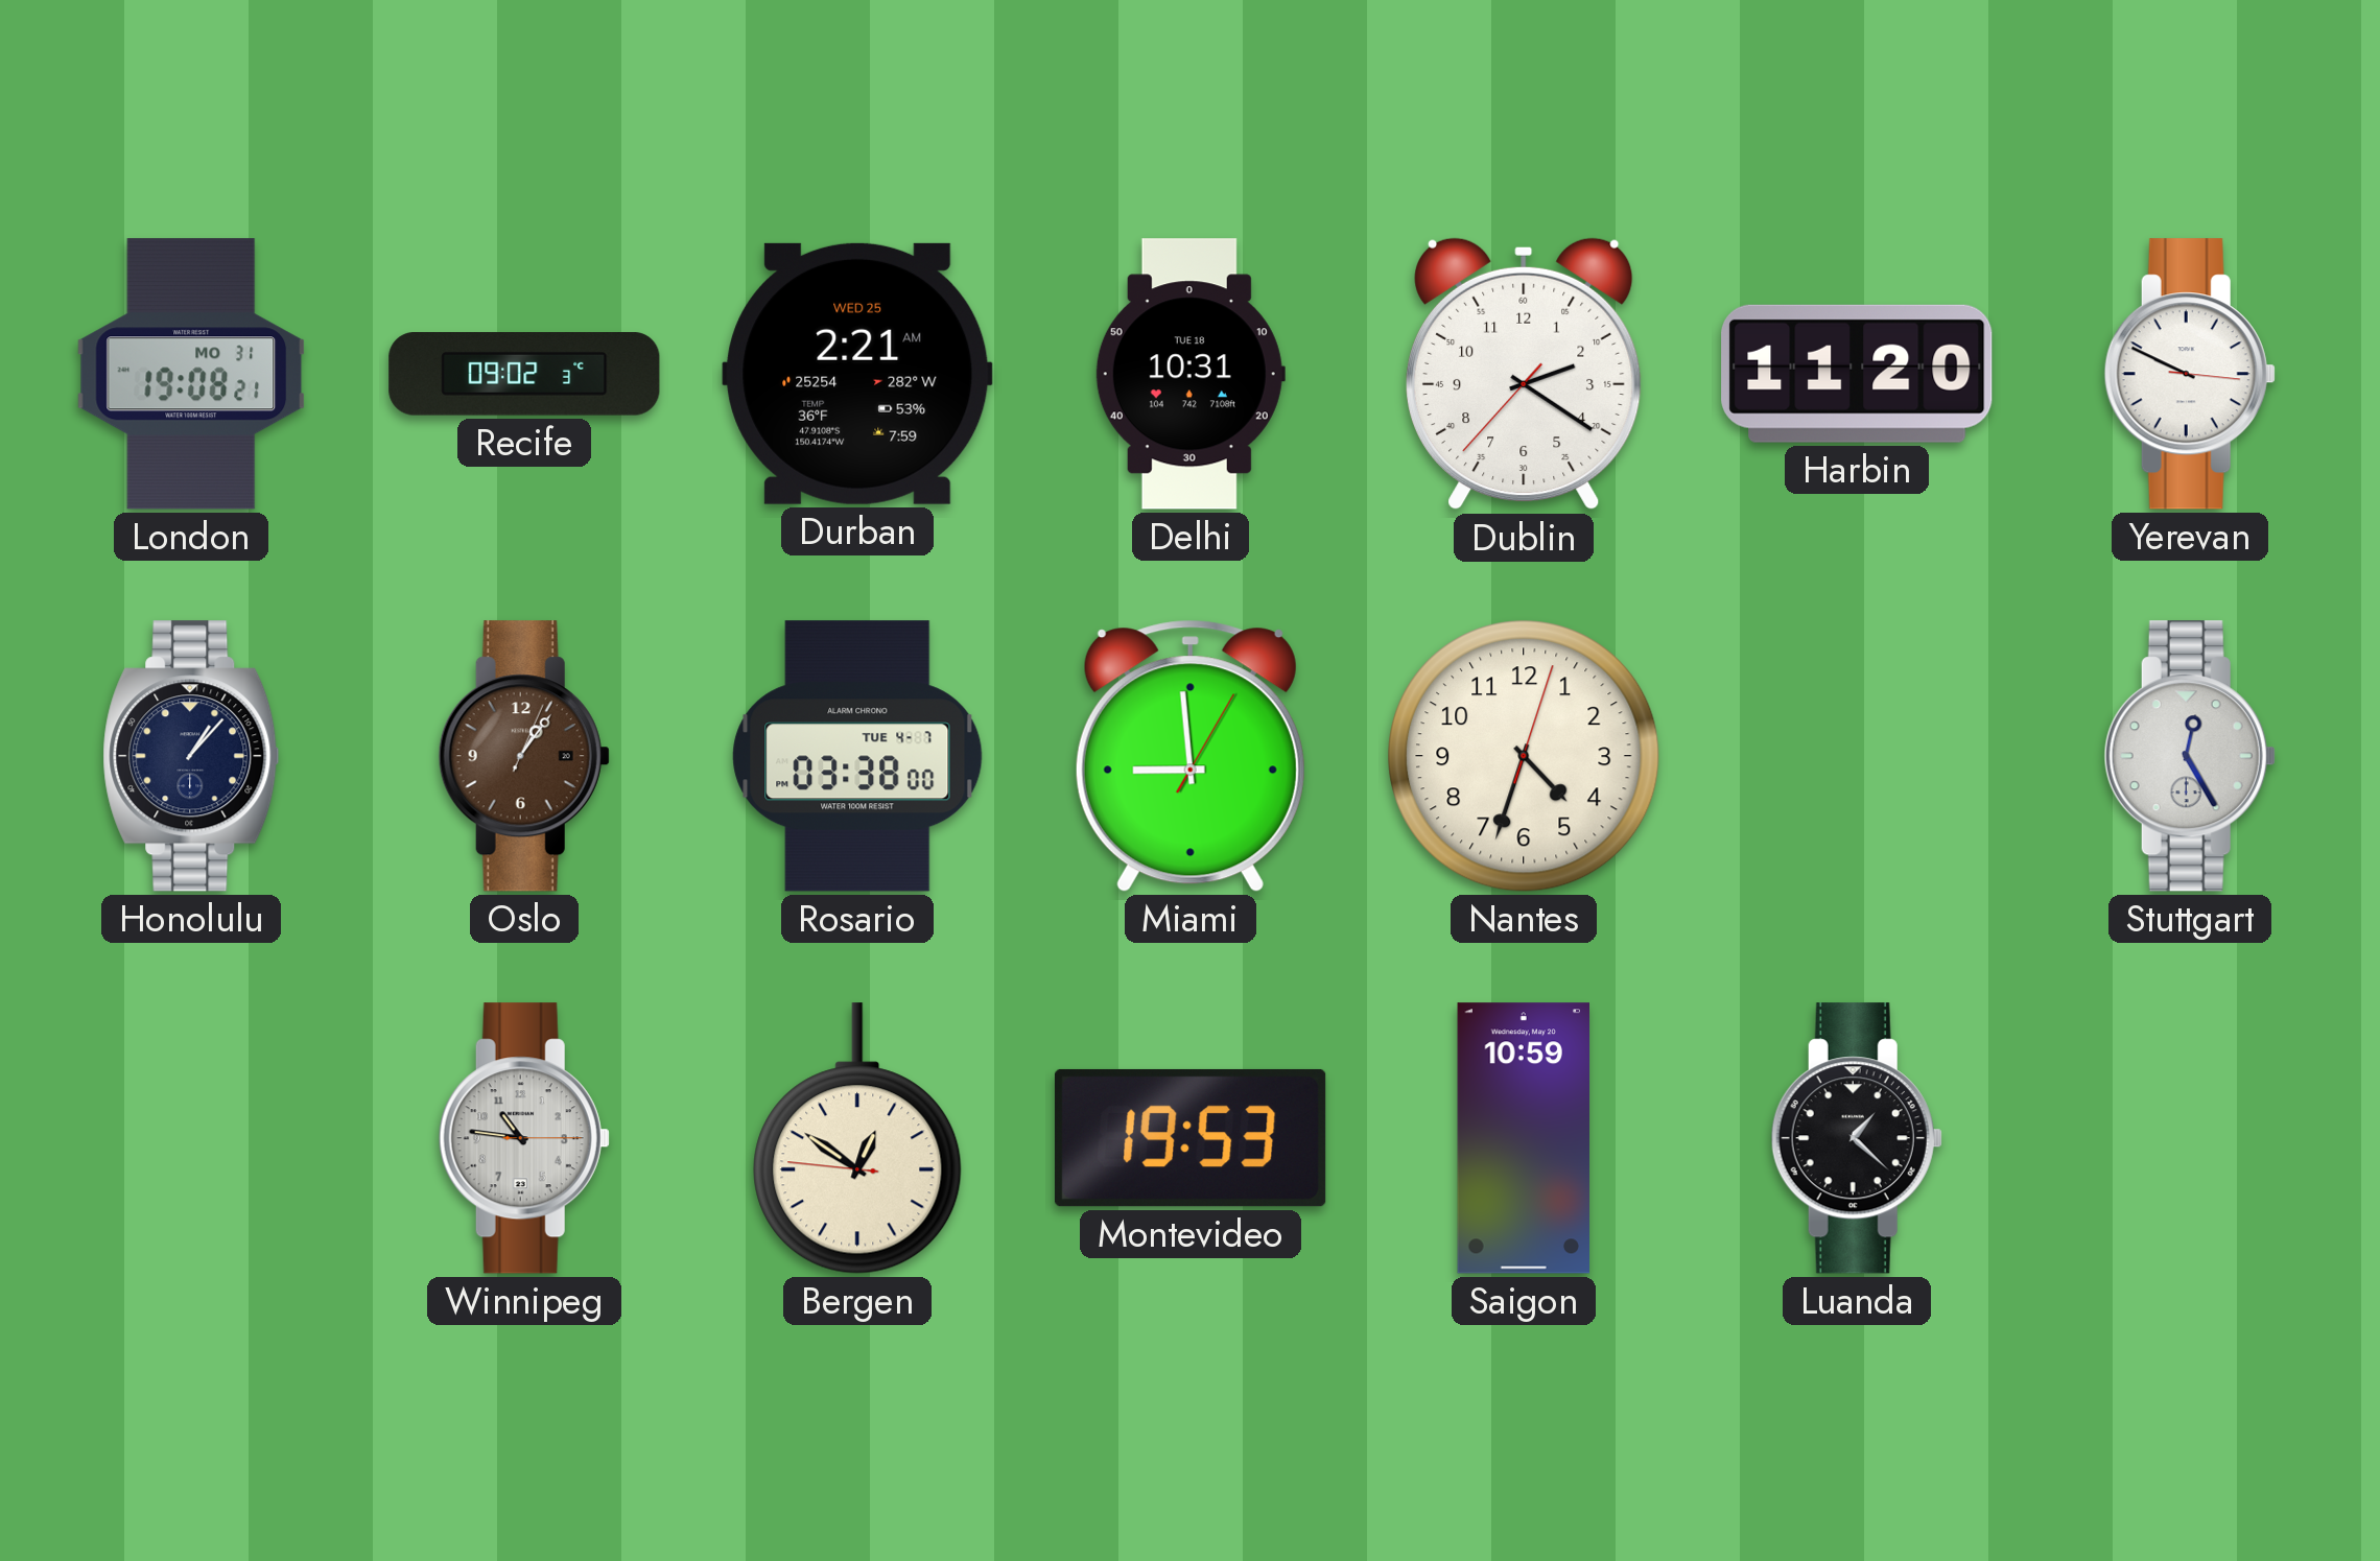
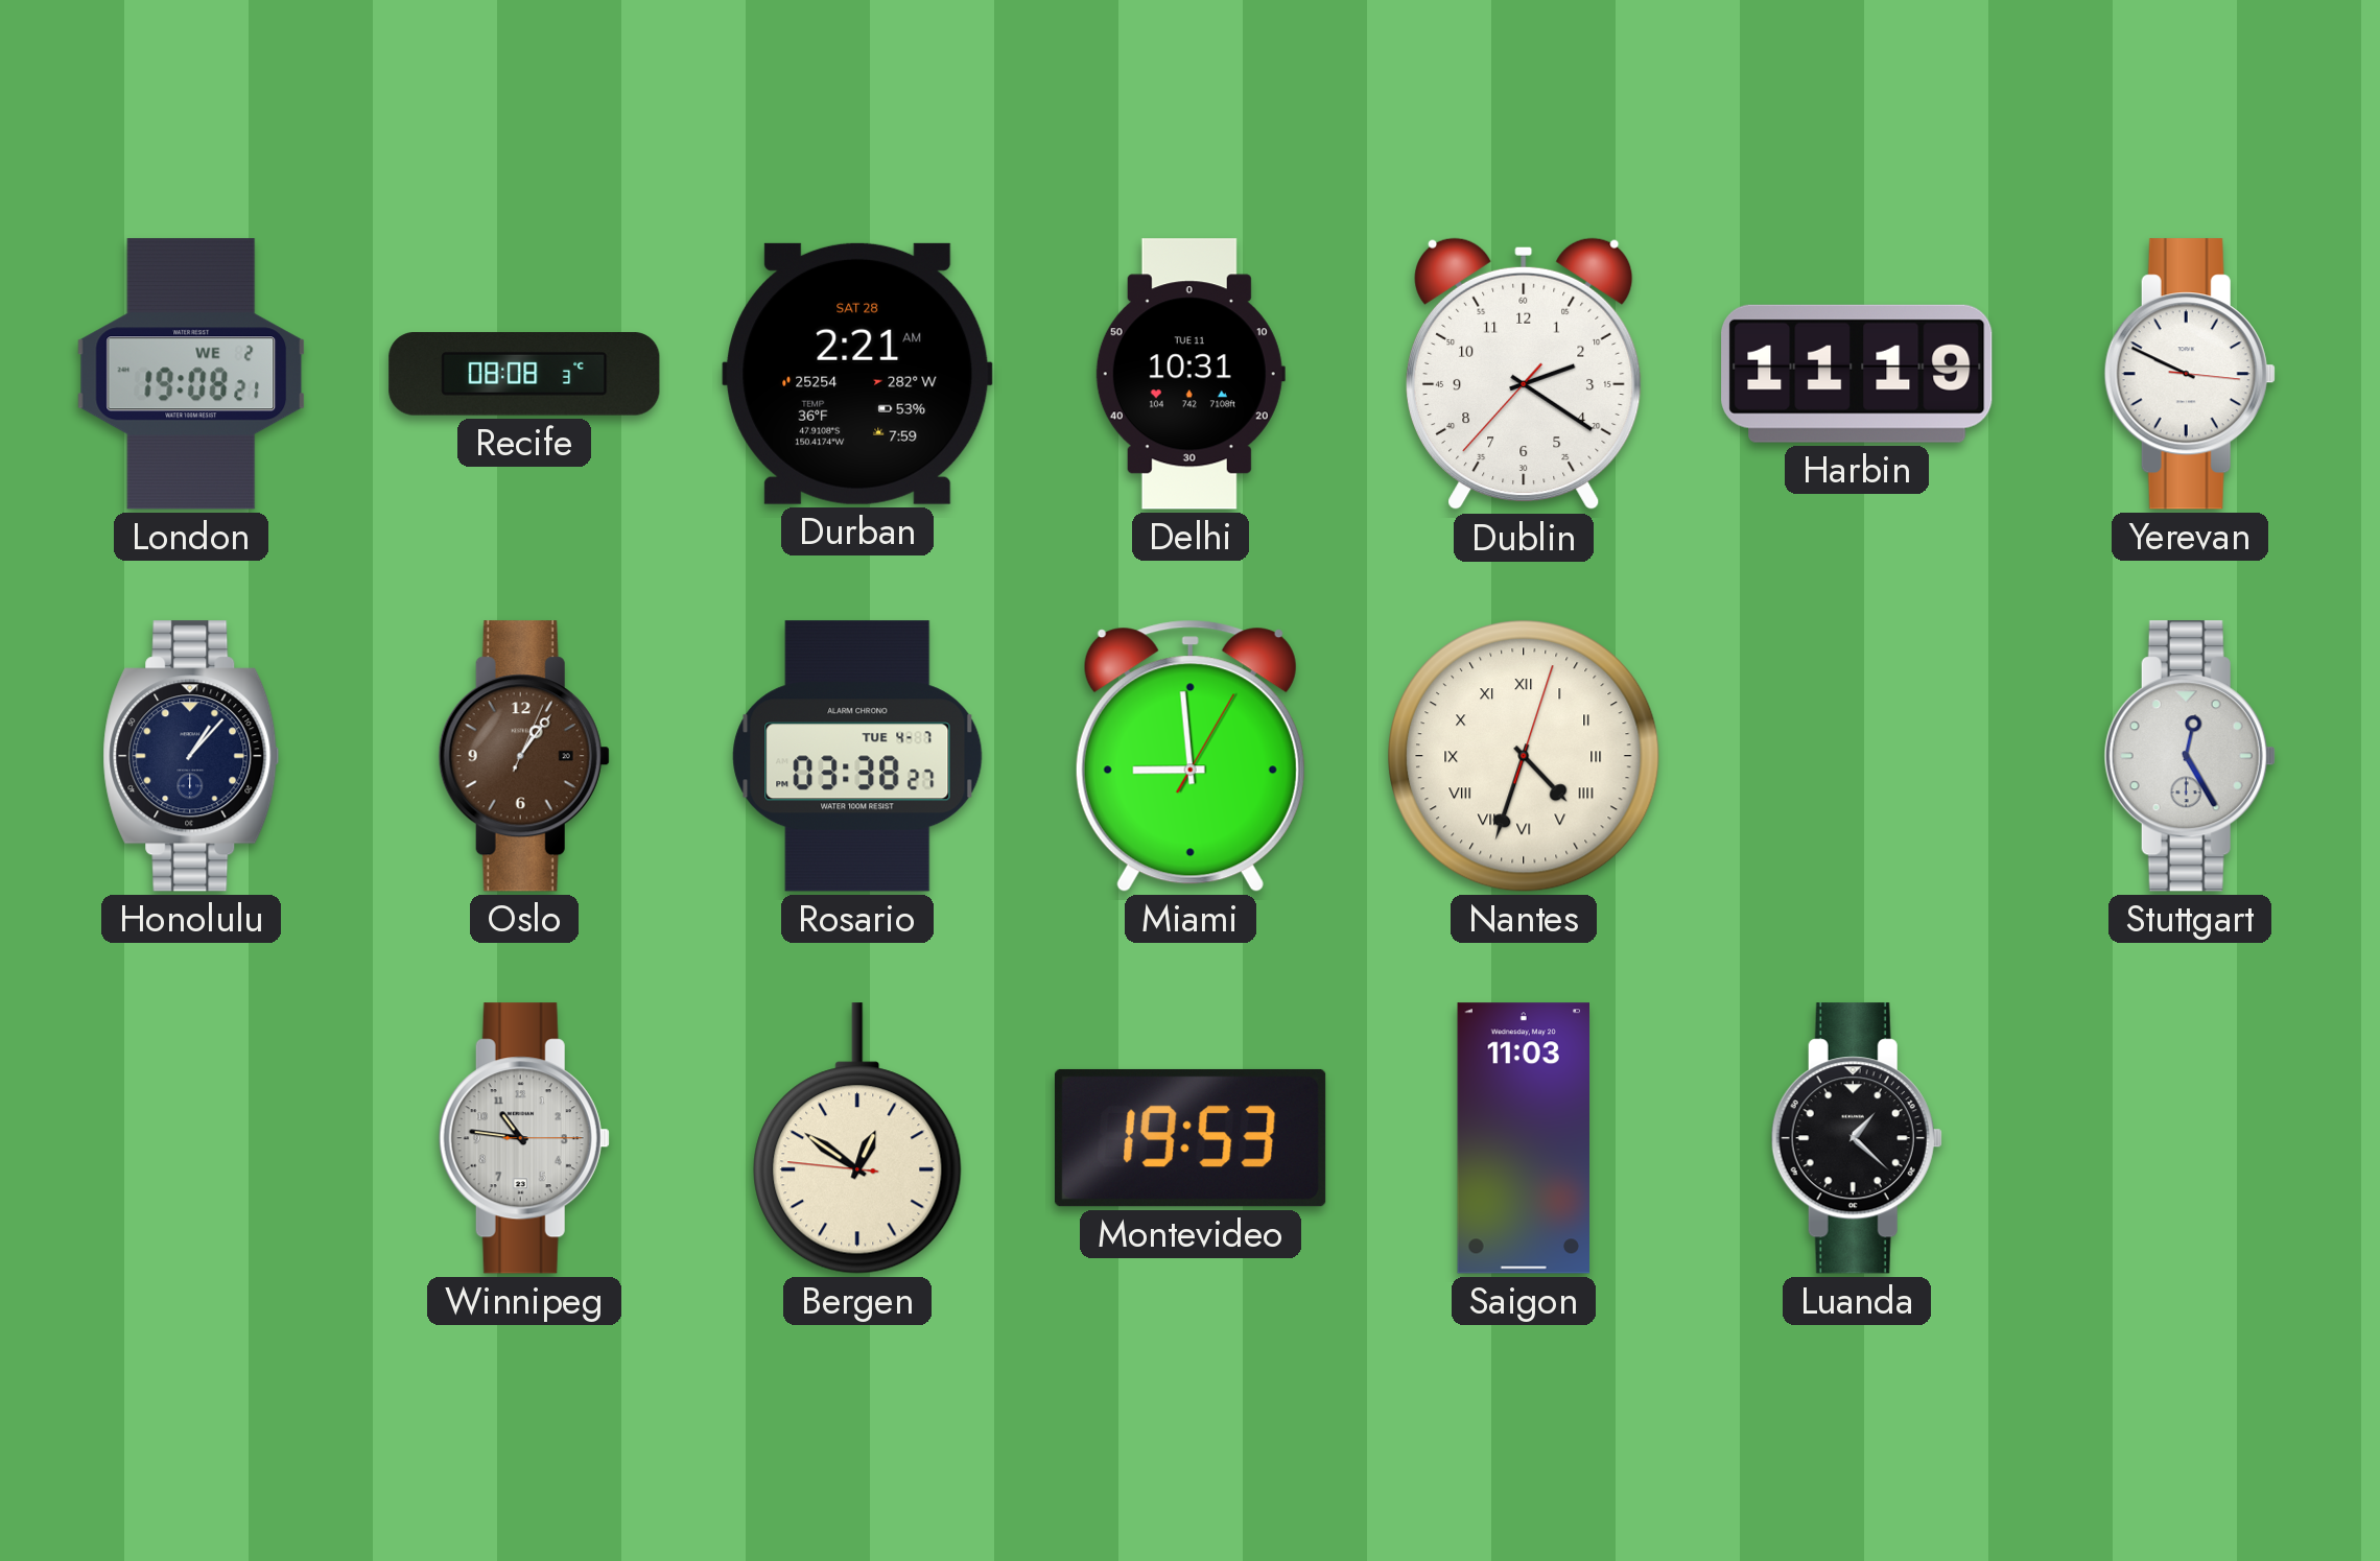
London date: MO 31 -> WE 2 (191, 374)
Recife: 09:02 -> 08:08 (524, 374)
Durban date: WED 25 -> SAT 28 (857, 374)
Delhi date: TUE 18 -> TUE 11 (1191, 374)
Harbin: 11:20 -> 11:19 (1857, 374)
Rosario: 03:38:00 -> 03:38:27 (857, 756)
Nantes numerals: Arabic -> Roman (1524, 756)
Saigon: 10:59 -> 11:03 (1524, 1138)
